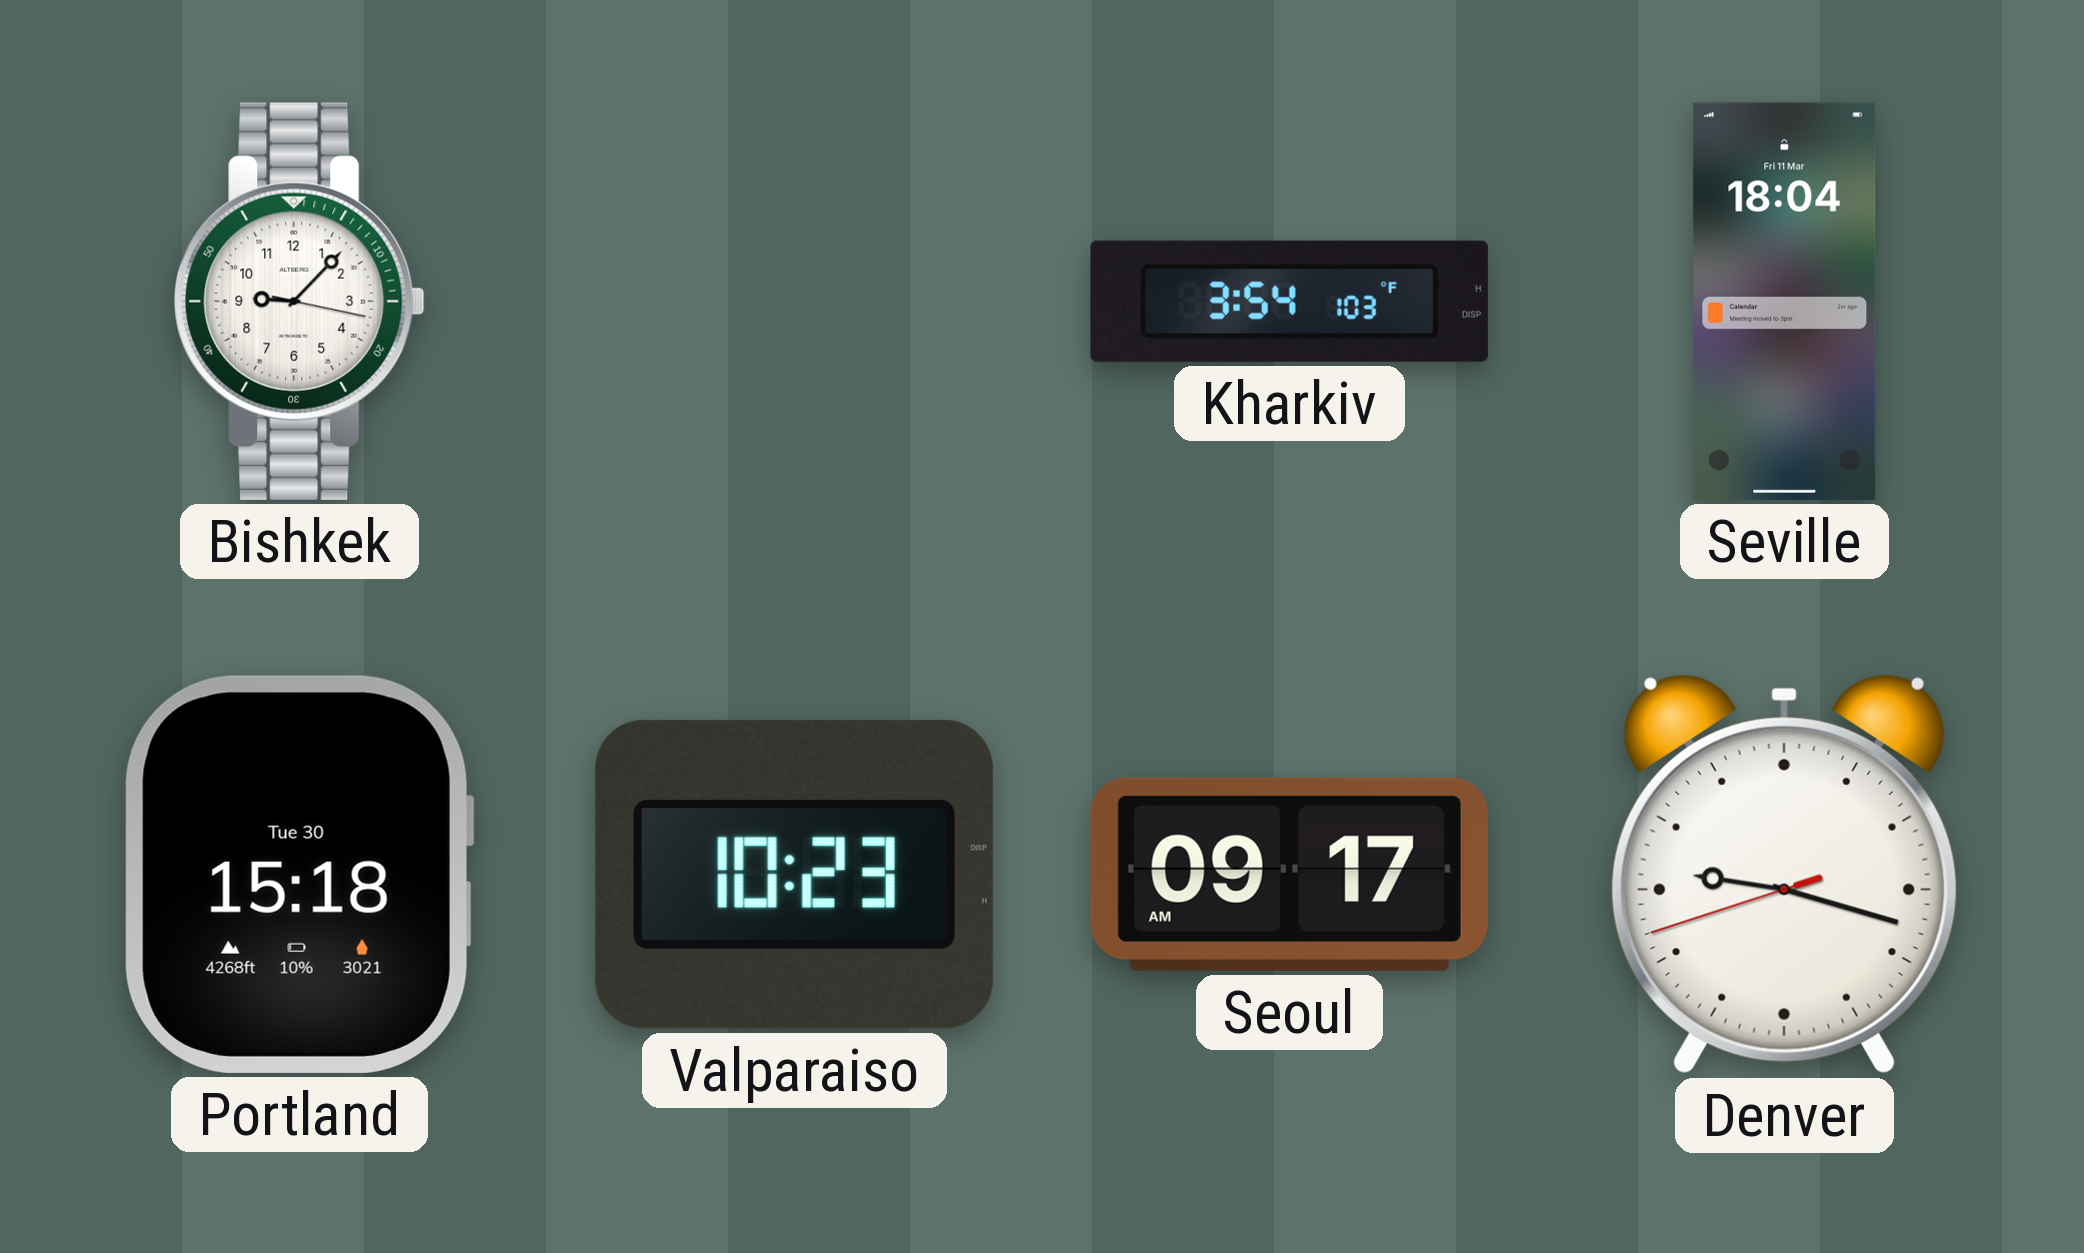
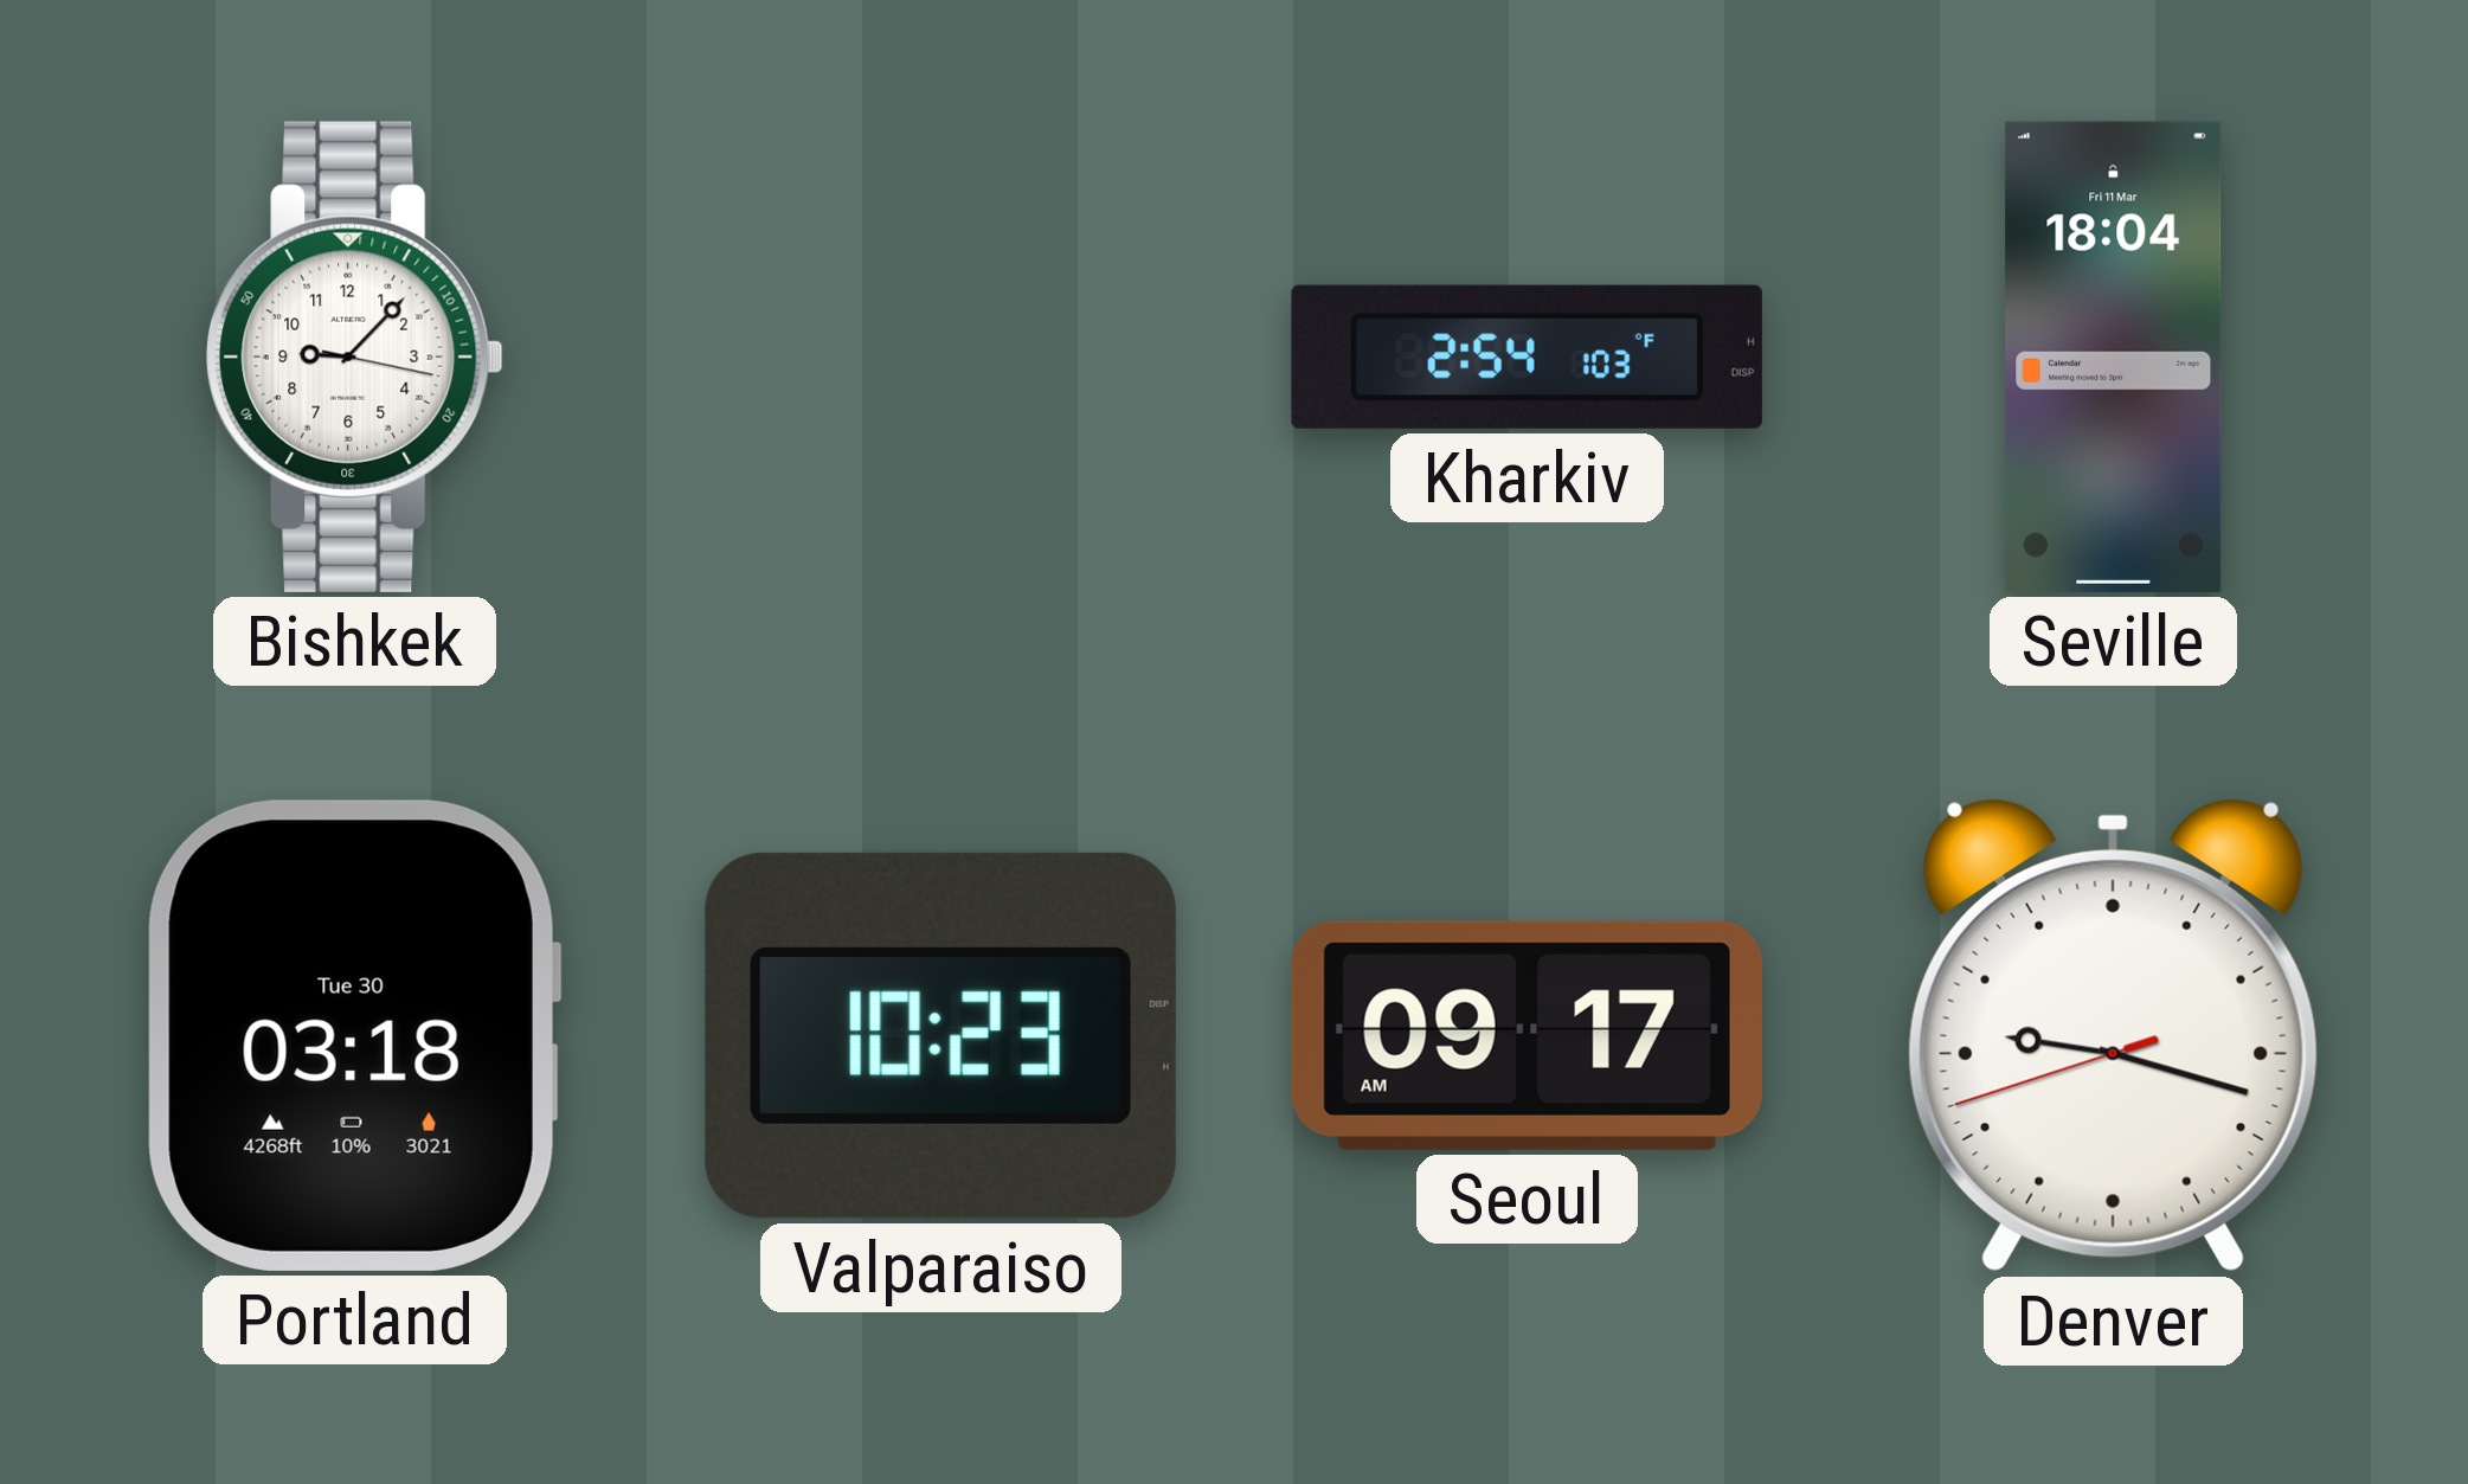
Kharkiv: 3:54 -> 2:54 (1527, 356)
Portland: 15:18 -> 03:18 (354, 1035)
